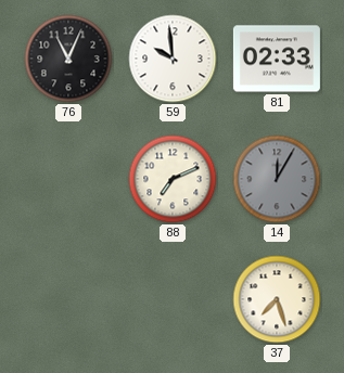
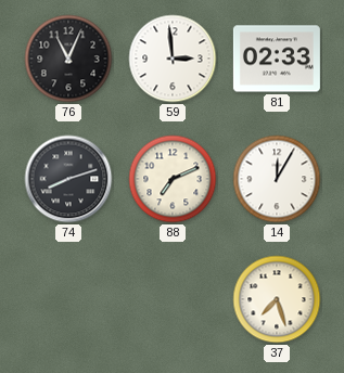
59: 9:59 -> 2:59 (173, 59)
74: none -> 8:12 (68, 179)
14 dial: grey -> white (277, 179)
